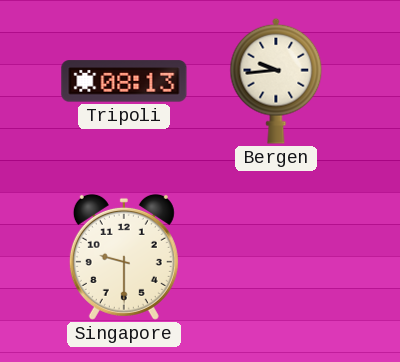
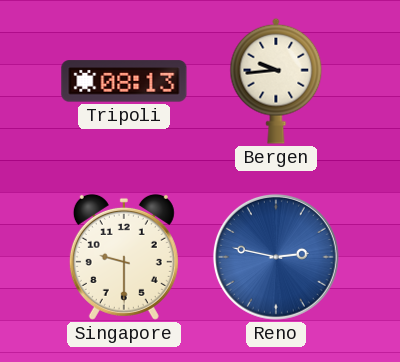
Reno: none -> 2:47 (276, 257)
